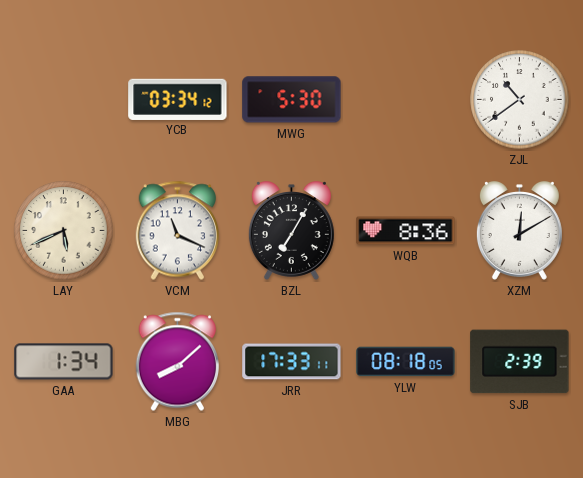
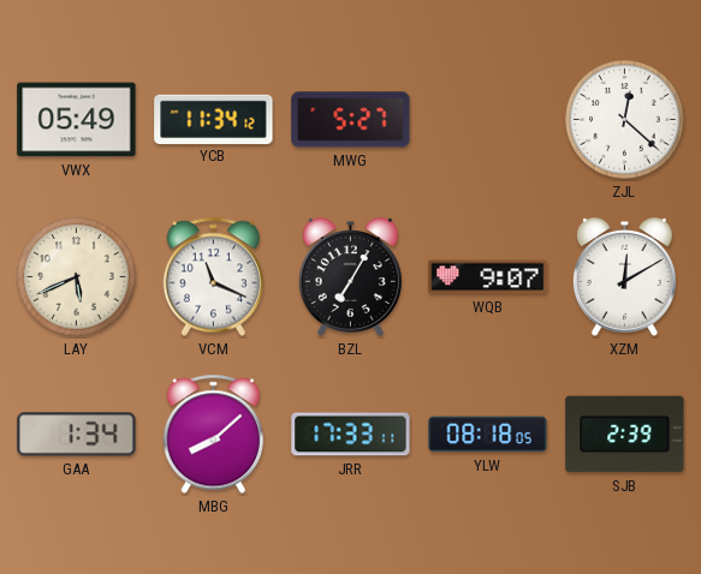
VWX: none -> 05:49 (77, 120)
YCB: 03:34 -> 11:34 (214, 119)
MWG: 5:30 -> 5:27 (351, 120)
ZJL: 10:39 -> 12:22 (625, 120)
WQB: 8:36 -> 9:07 (488, 277)
